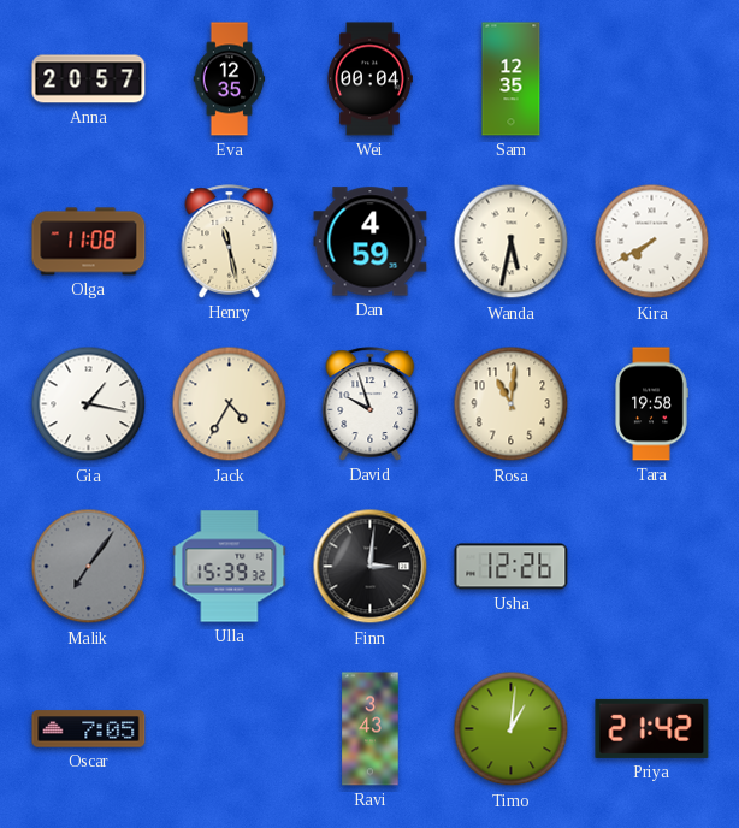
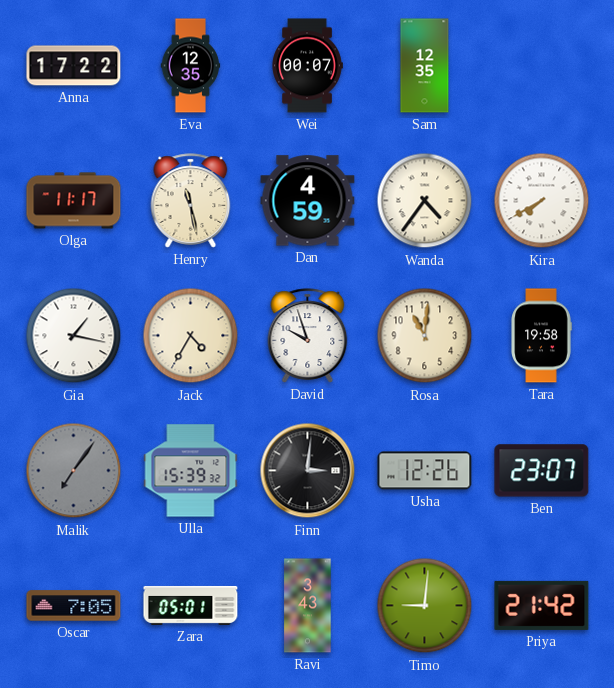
Anna: 20:57 -> 17:22 (74, 66)
Wei: 00:04 -> 00:07 (307, 66)
Olga: 11:08 -> 11:17 (74, 201)
Wanda: 5:32 -> 4:36 (425, 201)
Ben: none -> 23:07 (542, 471)
Zara: none -> 05:01 (191, 605)
Timo: 1:01 -> 9:01 (425, 606)
